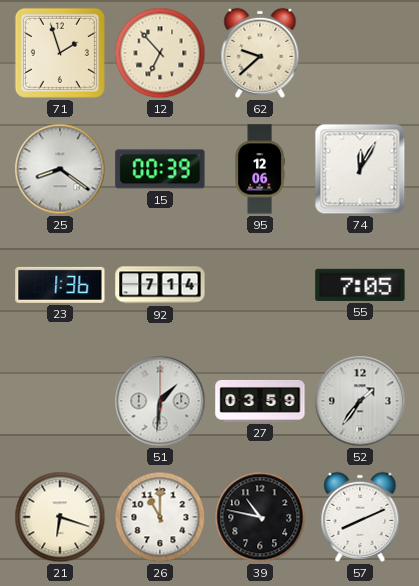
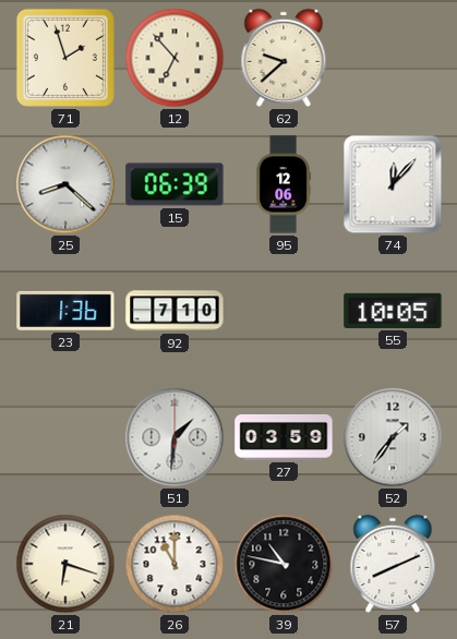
25: 8:21 -> 8:22 (65, 184)
15: 00:39 -> 06:39 (175, 184)
74: 12:05 -> 12:07 (393, 184)
92: 7:14 -> 7:10 (175, 311)
55: 7:05 -> 10:05 (393, 311)
